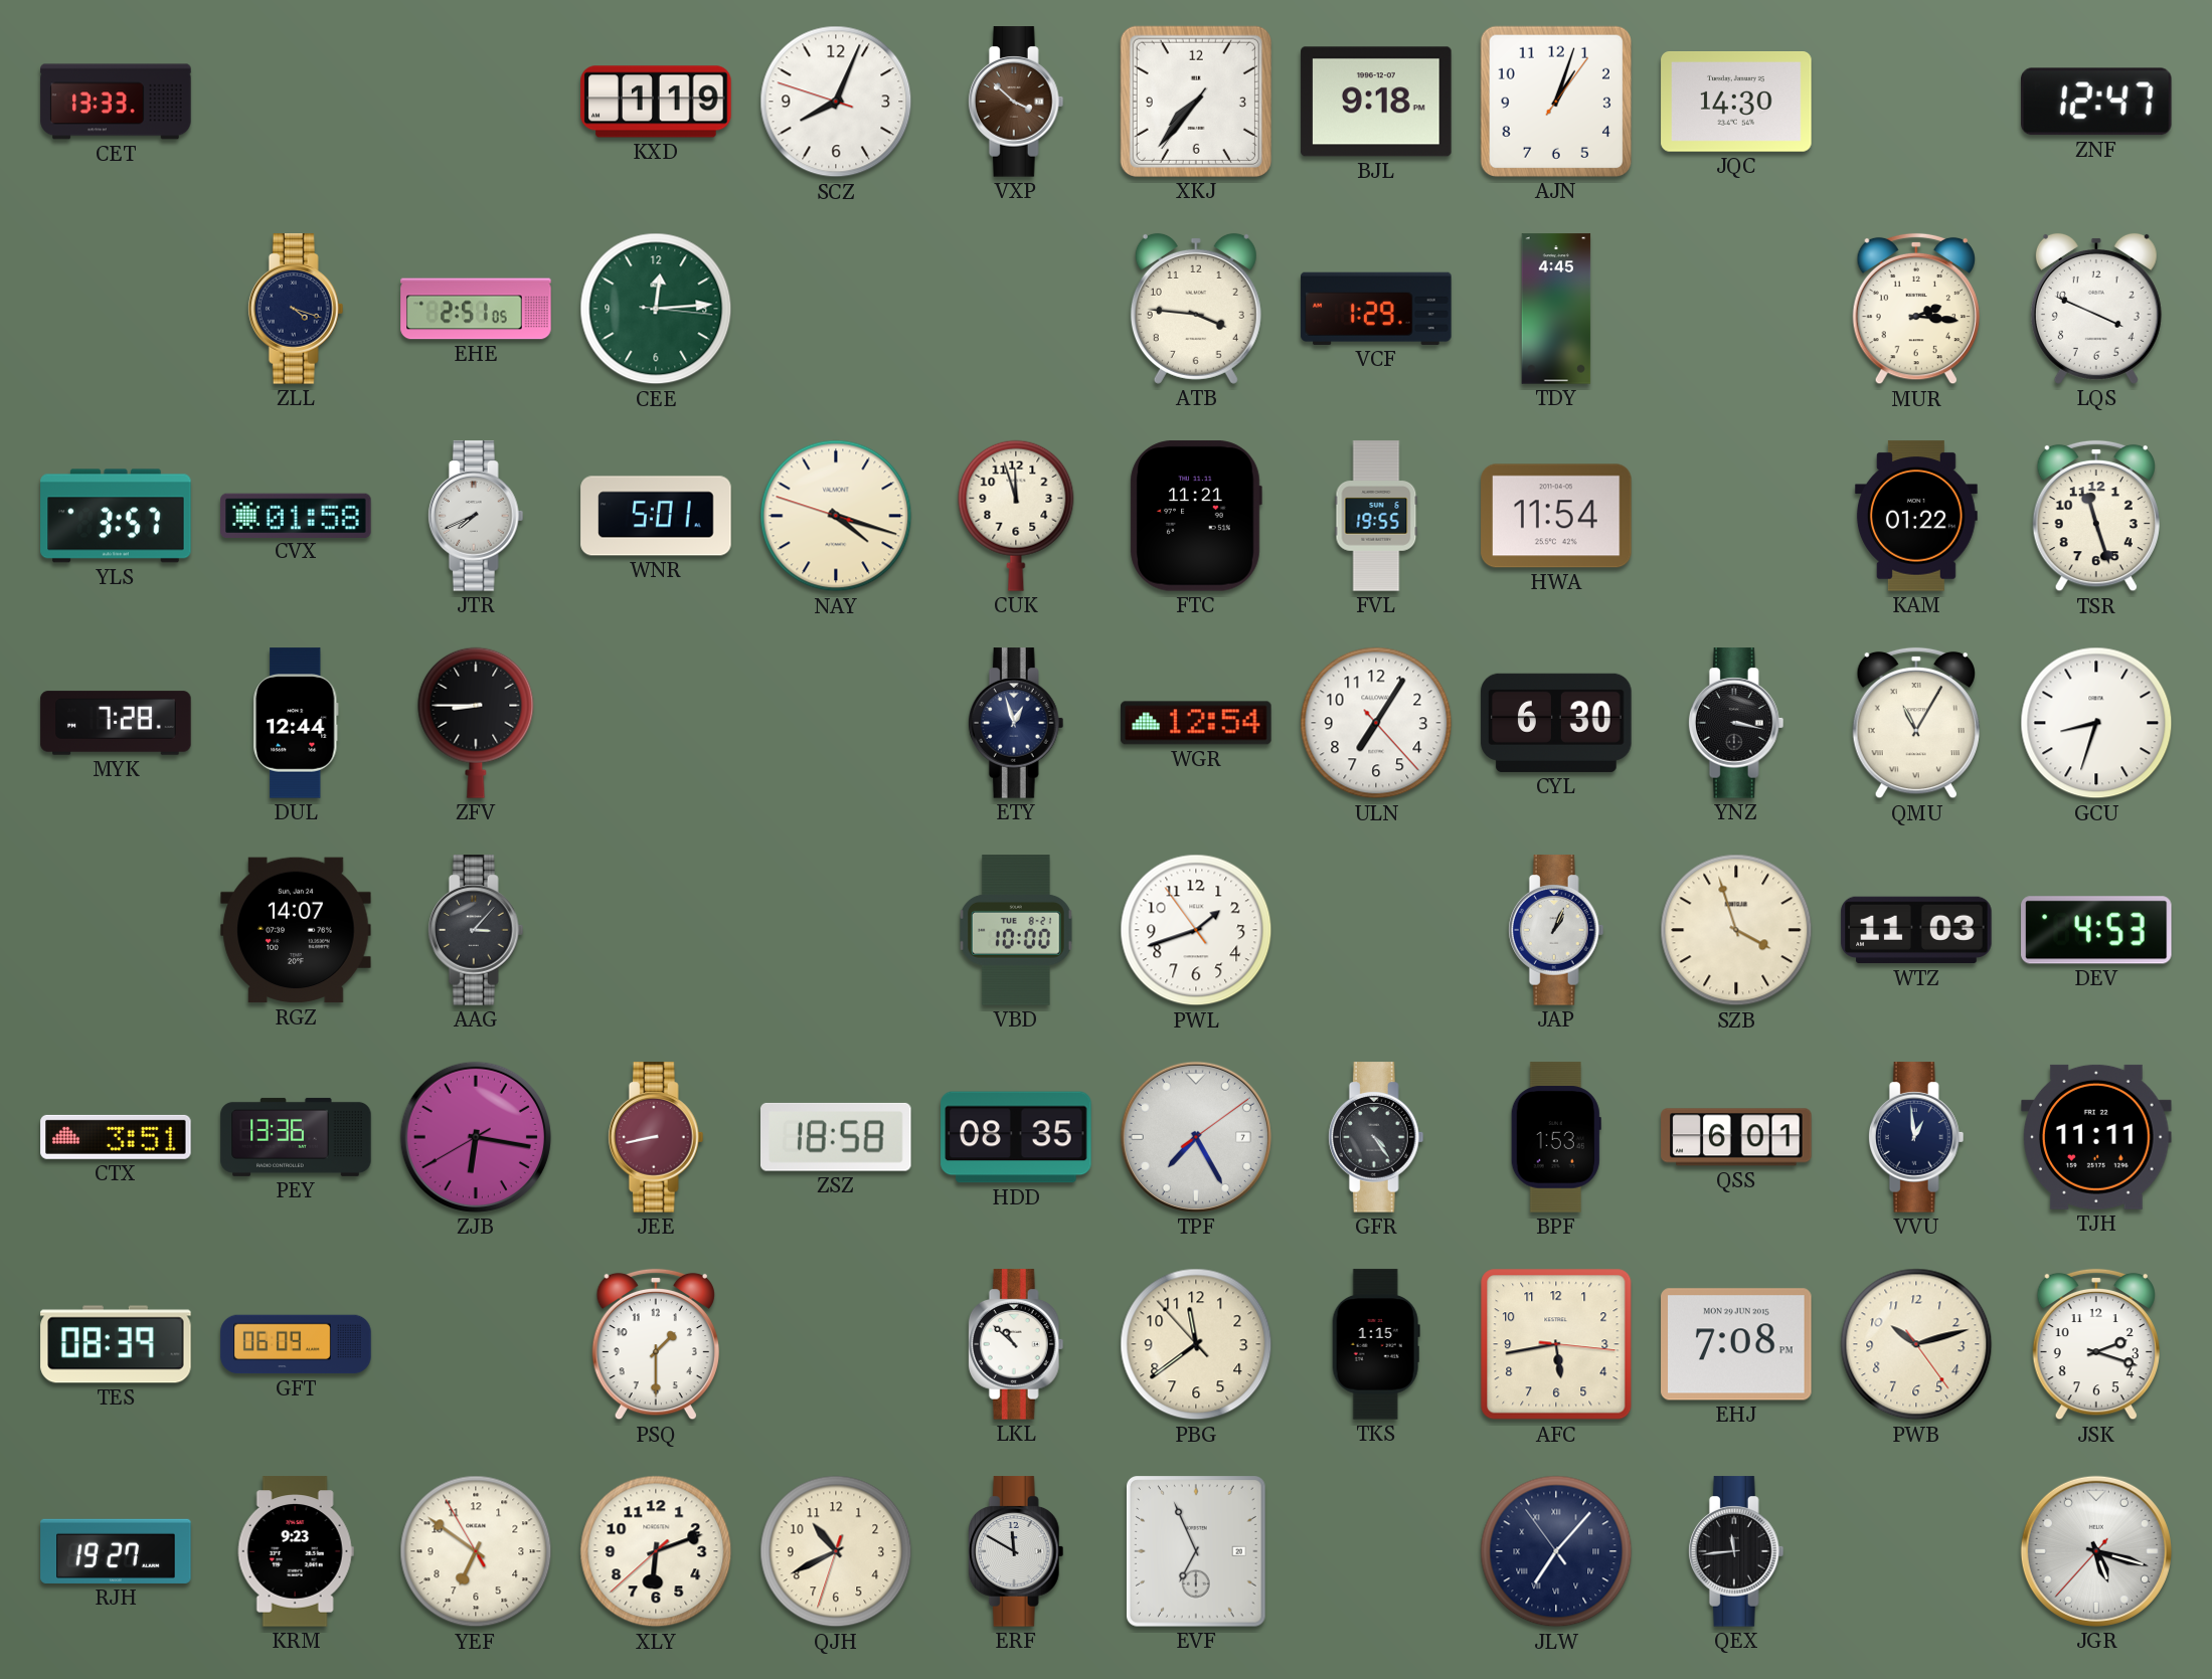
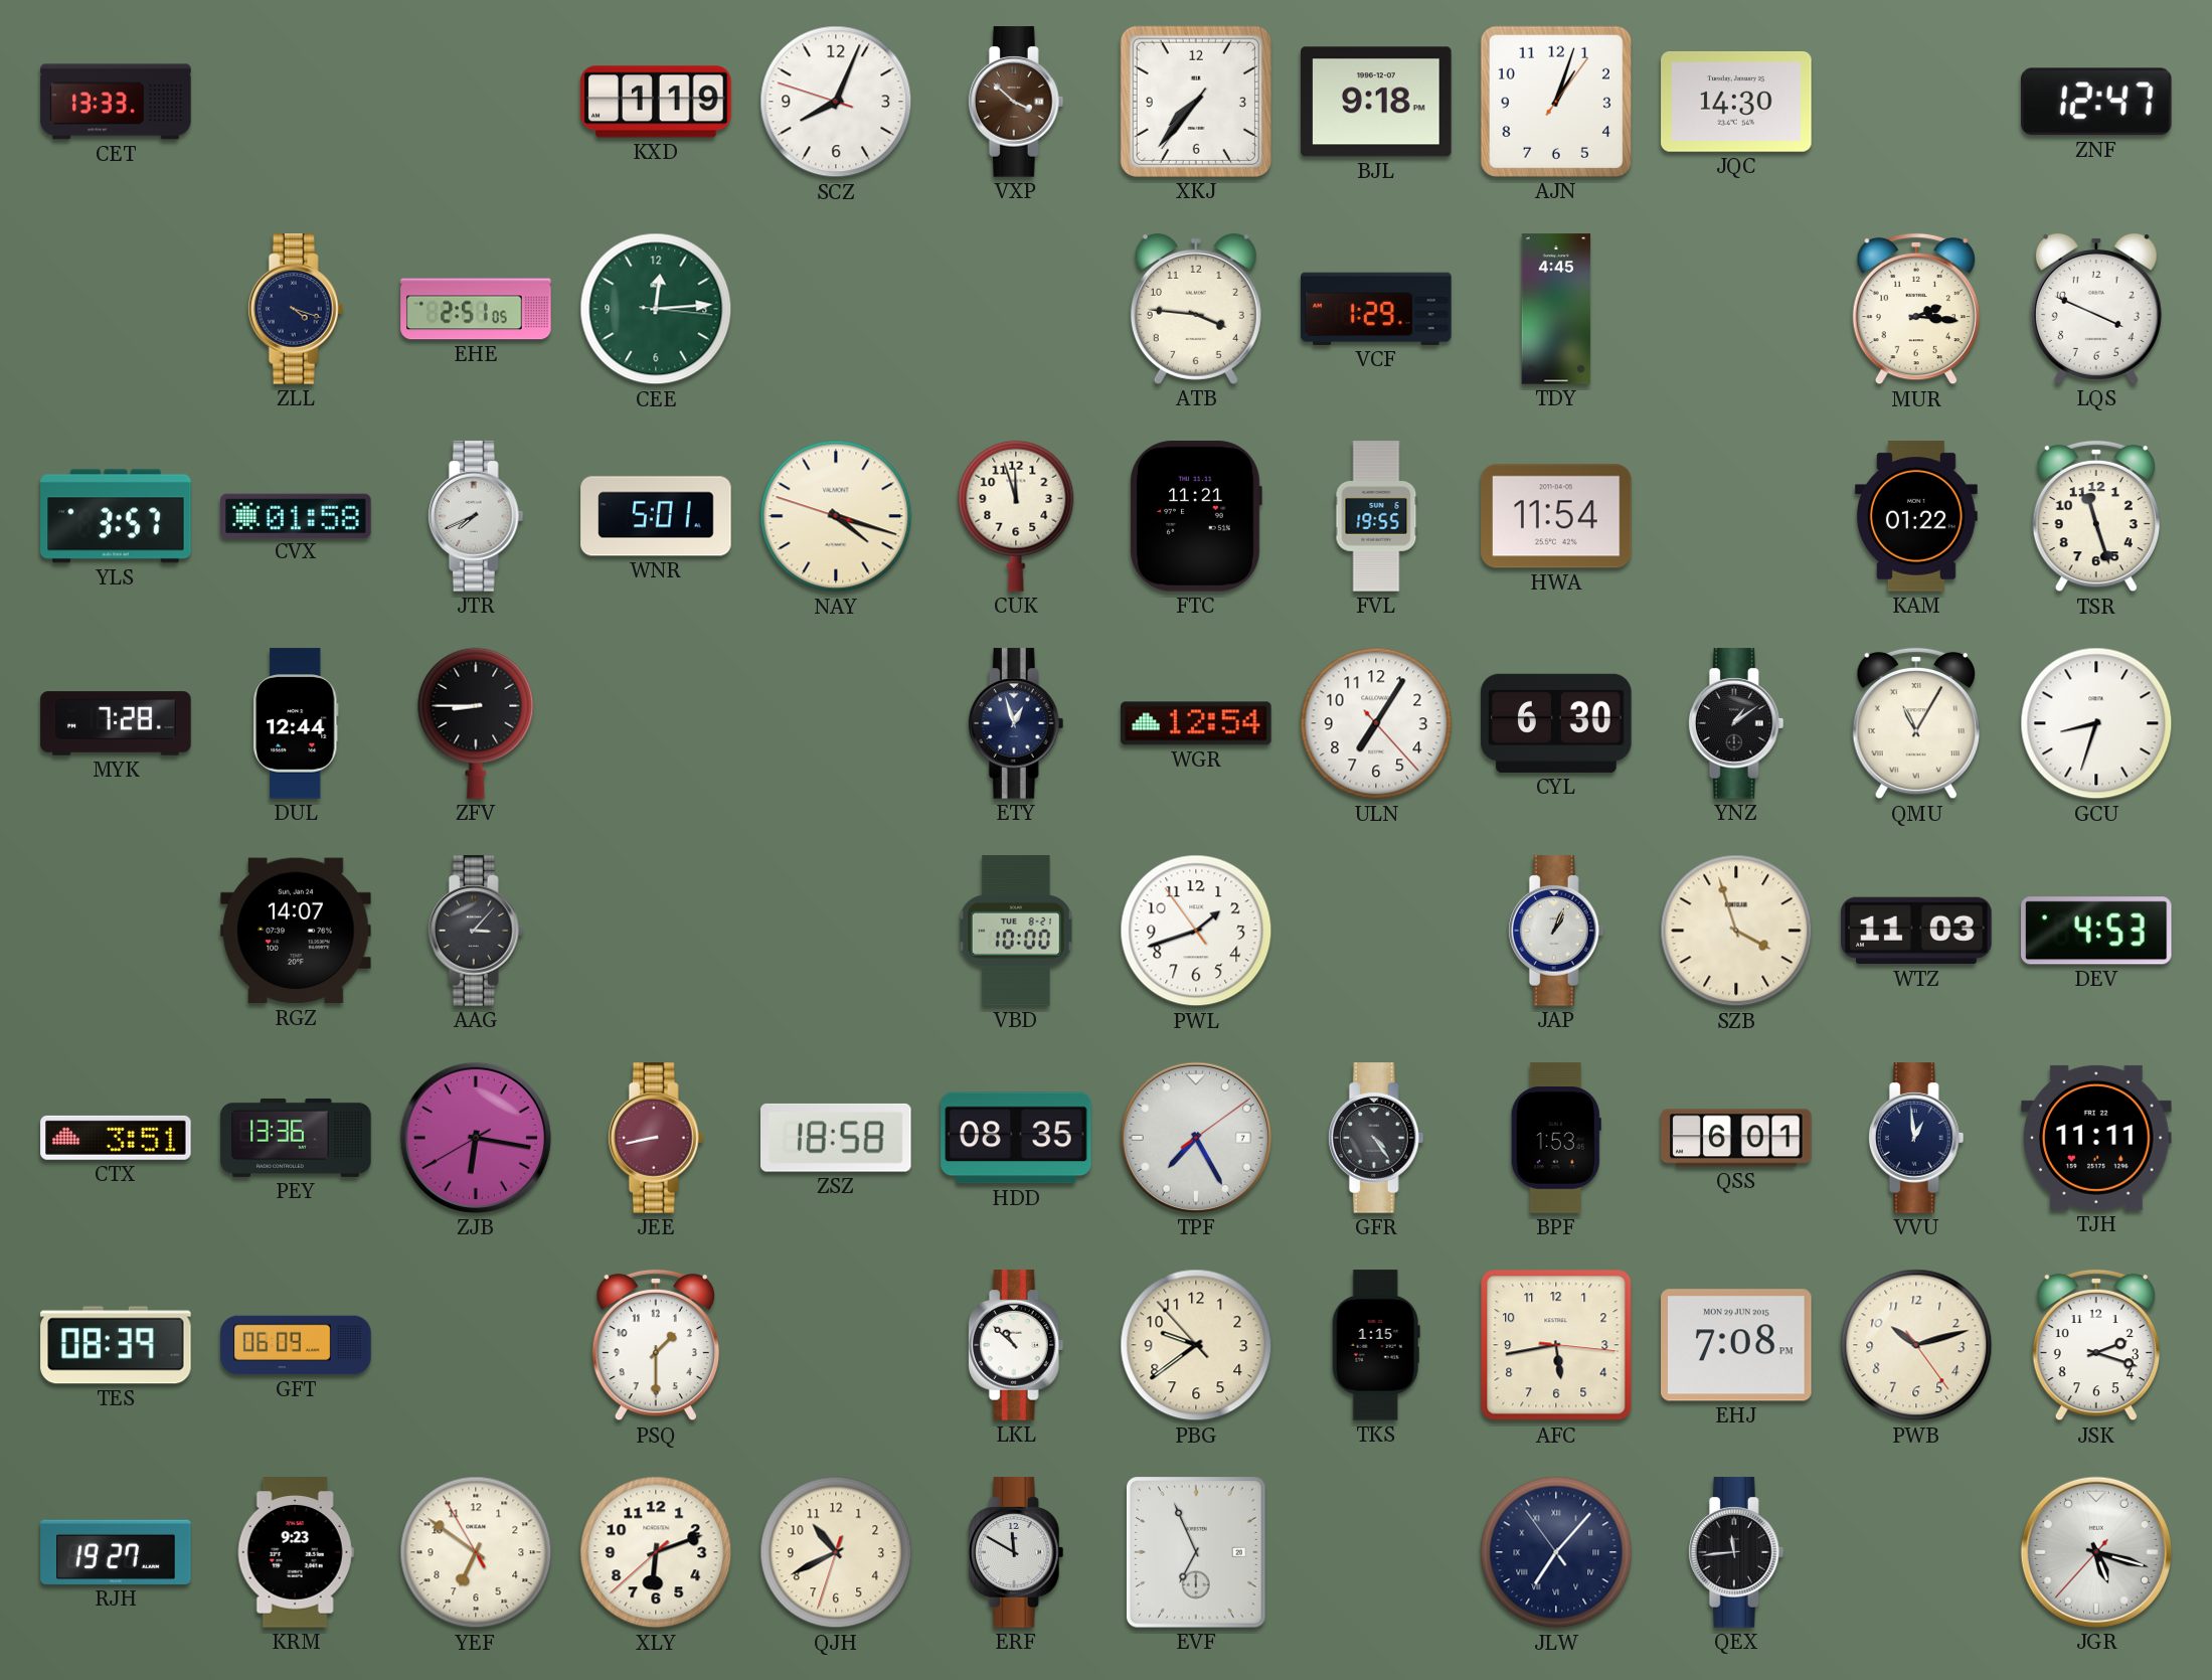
YNZ: 3:17 -> 1:09 (1736, 723)
PBG: 11:38 -> 9:38 (1196, 1345)
